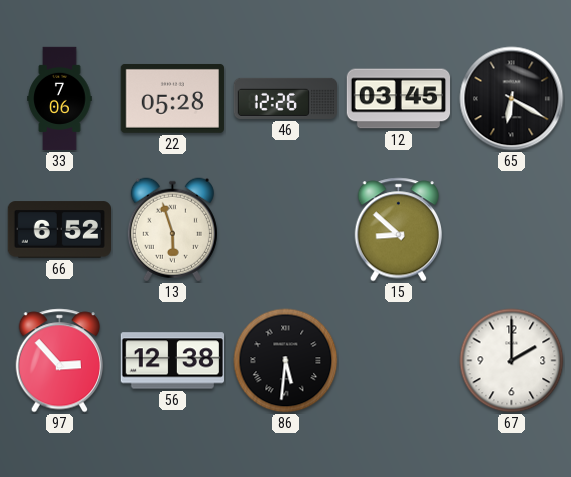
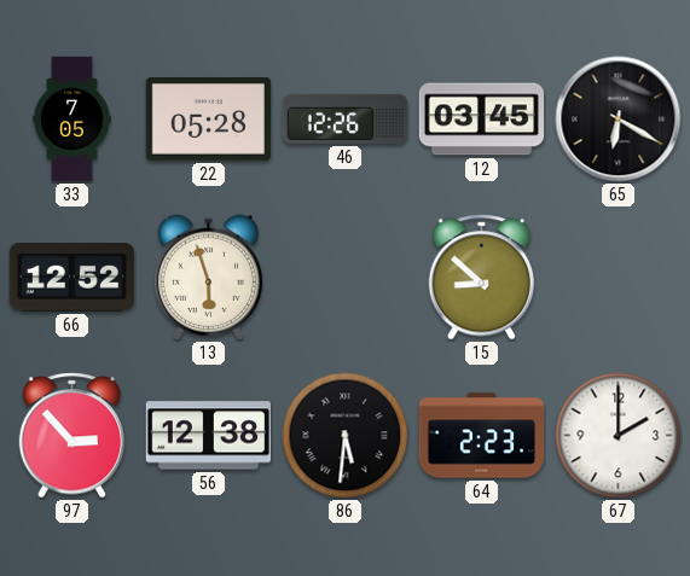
33: 7:06 -> 7:05 (73, 120)
66: 6:52 -> 12:52 (71, 278)
64: none -> 2:23 (481, 436)
